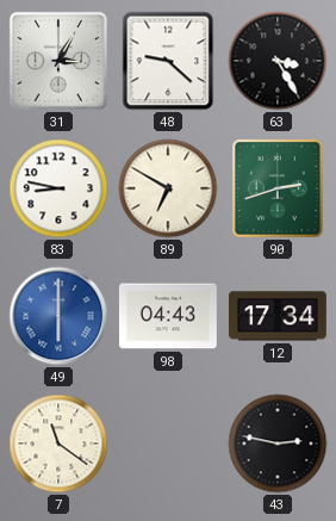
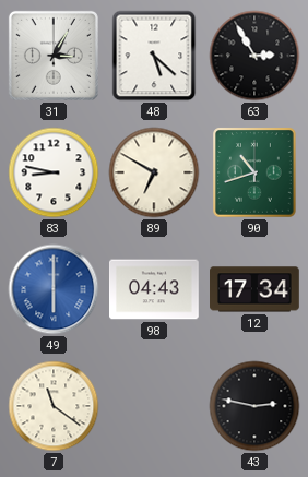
48: 9:22 -> 5:22 (154, 56)
63: 3:25 -> 2:55 (254, 56)
90: 2:42 -> 10:42 (256, 172)
